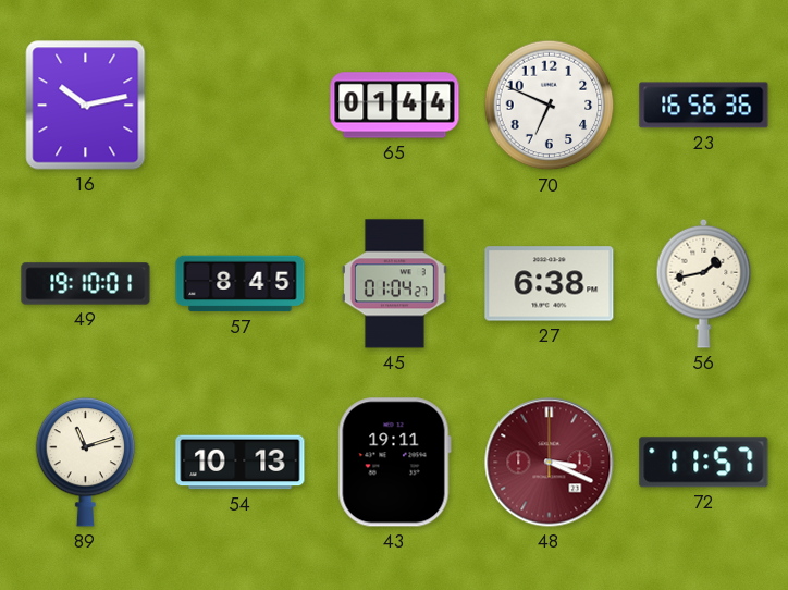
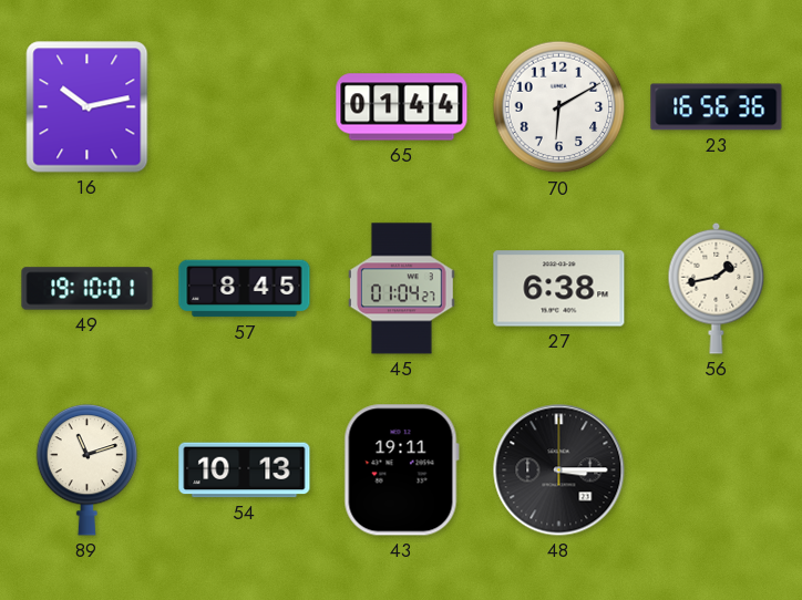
70: 6:49 -> 6:10 (559, 107)
48: 3:19 -> 3:15 (559, 470)
48 dial: burgundy -> black (559, 470)
72: 11:57 -> none (704, 463)
